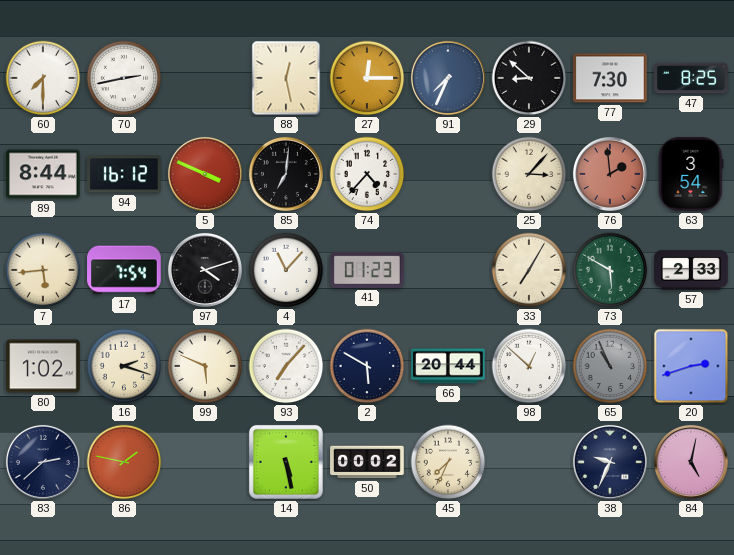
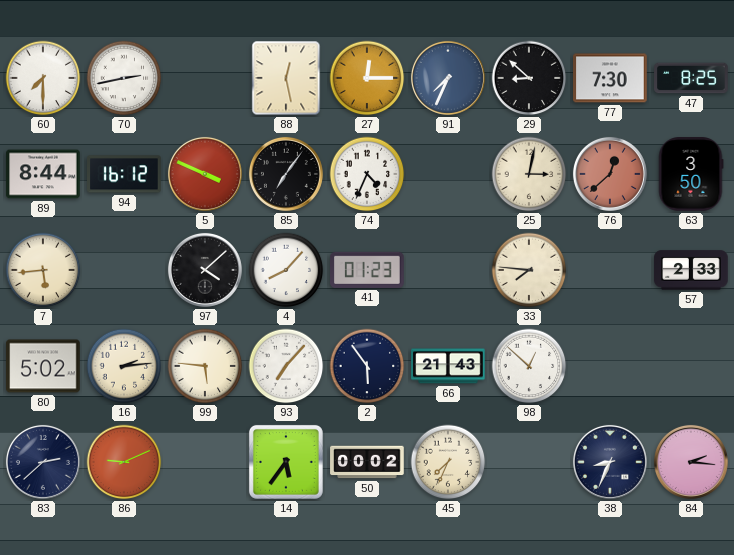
85: 7:01 -> 7:06 (286, 174)
74: 4:37 -> 4:34 (367, 174)
25: 3:07 -> 3:02 (529, 174)
76: 1:59 -> 12:38 (610, 174)
63: 3:54 -> 3:50 (691, 174)
17: 7:54 -> none (124, 270)
97: 4:12 -> 4:08 (205, 270)
4: 11:07 -> 8:07 (286, 270)
33: 7:05 -> 7:46 (529, 270)
73: 5:50 -> none (610, 270)
80: 1:02 -> 5:02 (43, 366)
16: 2:18 -> 2:14 (124, 366)
99: 5:49 -> 5:46 (205, 366)
2: 5:50 -> 5:54 (367, 366)
66: 20:44 -> 21:43 (448, 366)
65: 10:56 -> none (610, 366)
20: 2:42 -> none (691, 366)
86: 1:47 -> 9:11 (124, 462)
14: 5:28 -> 5:36 (286, 462)
38: 9:34 -> 8:34 (610, 462)
84: 5:02 -> 2:16 (691, 462)
